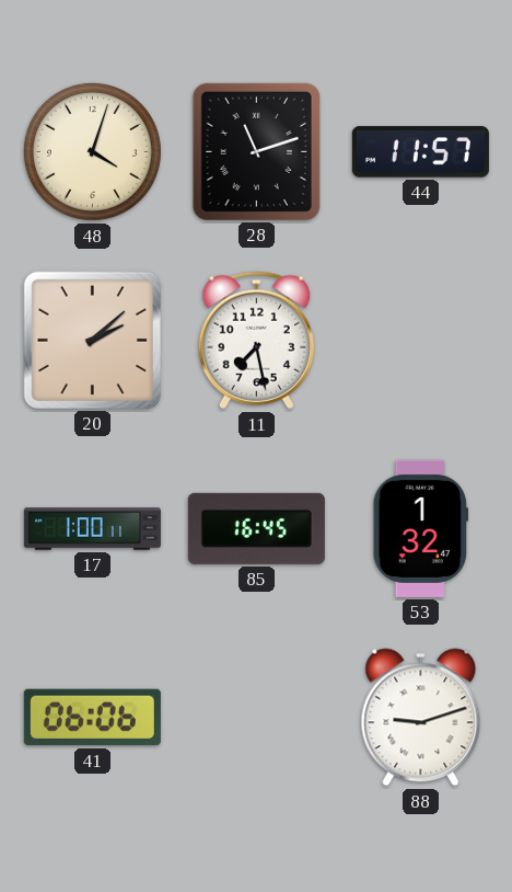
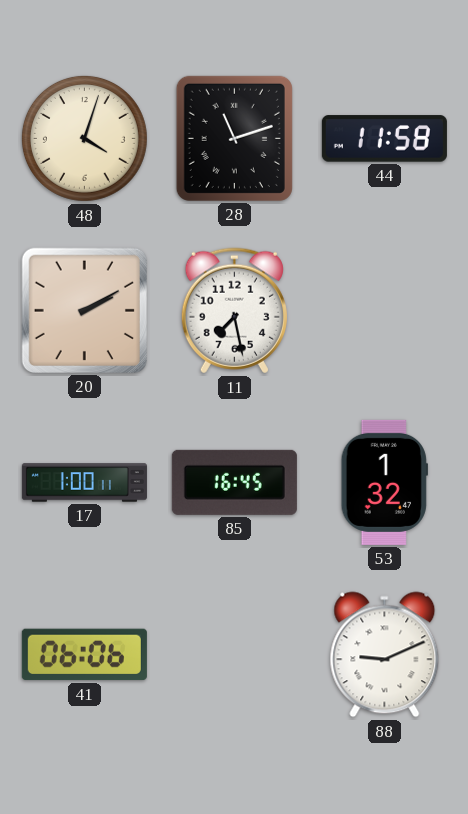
44: 11:57 -> 11:58 (384, 139)
20: 2:08 -> 2:10 (84, 310)
88: 9:12 -> 9:11 (385, 655)
